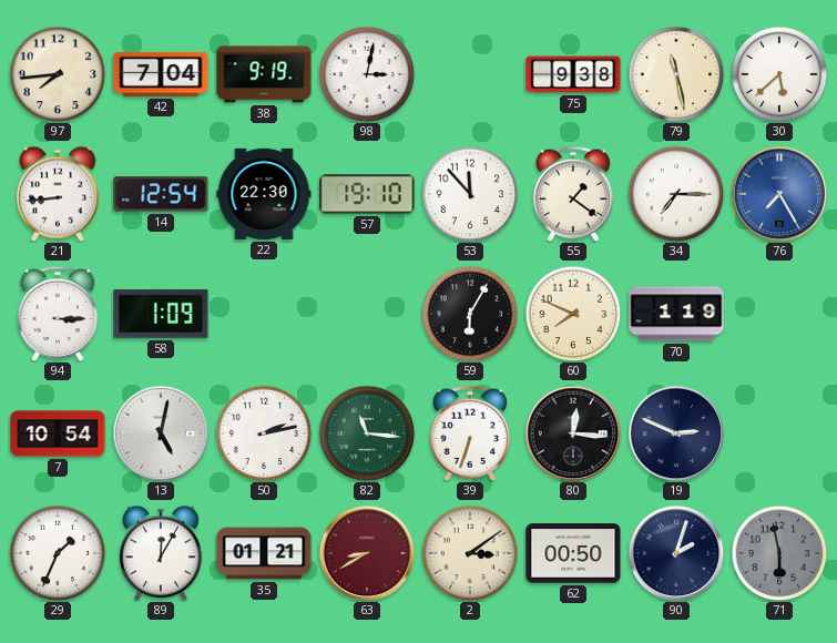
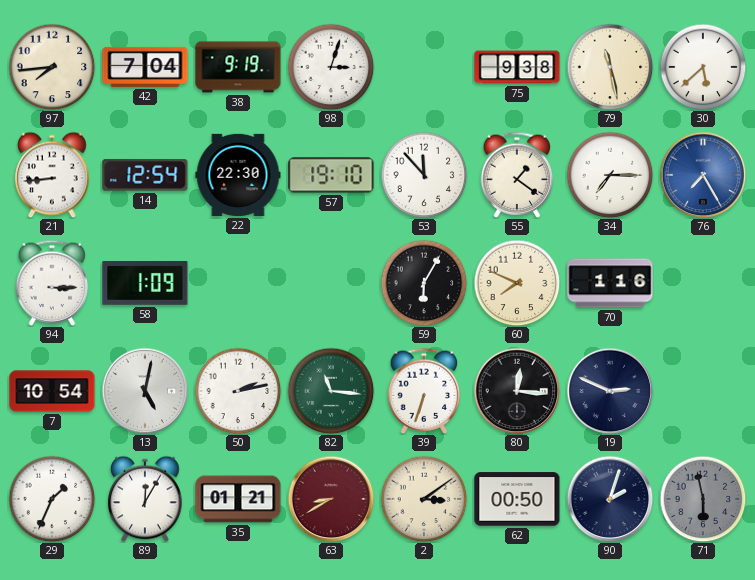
98: 3:02 -> 3:03 (331, 67)
70: 1:19 -> 1:16 (610, 283)
